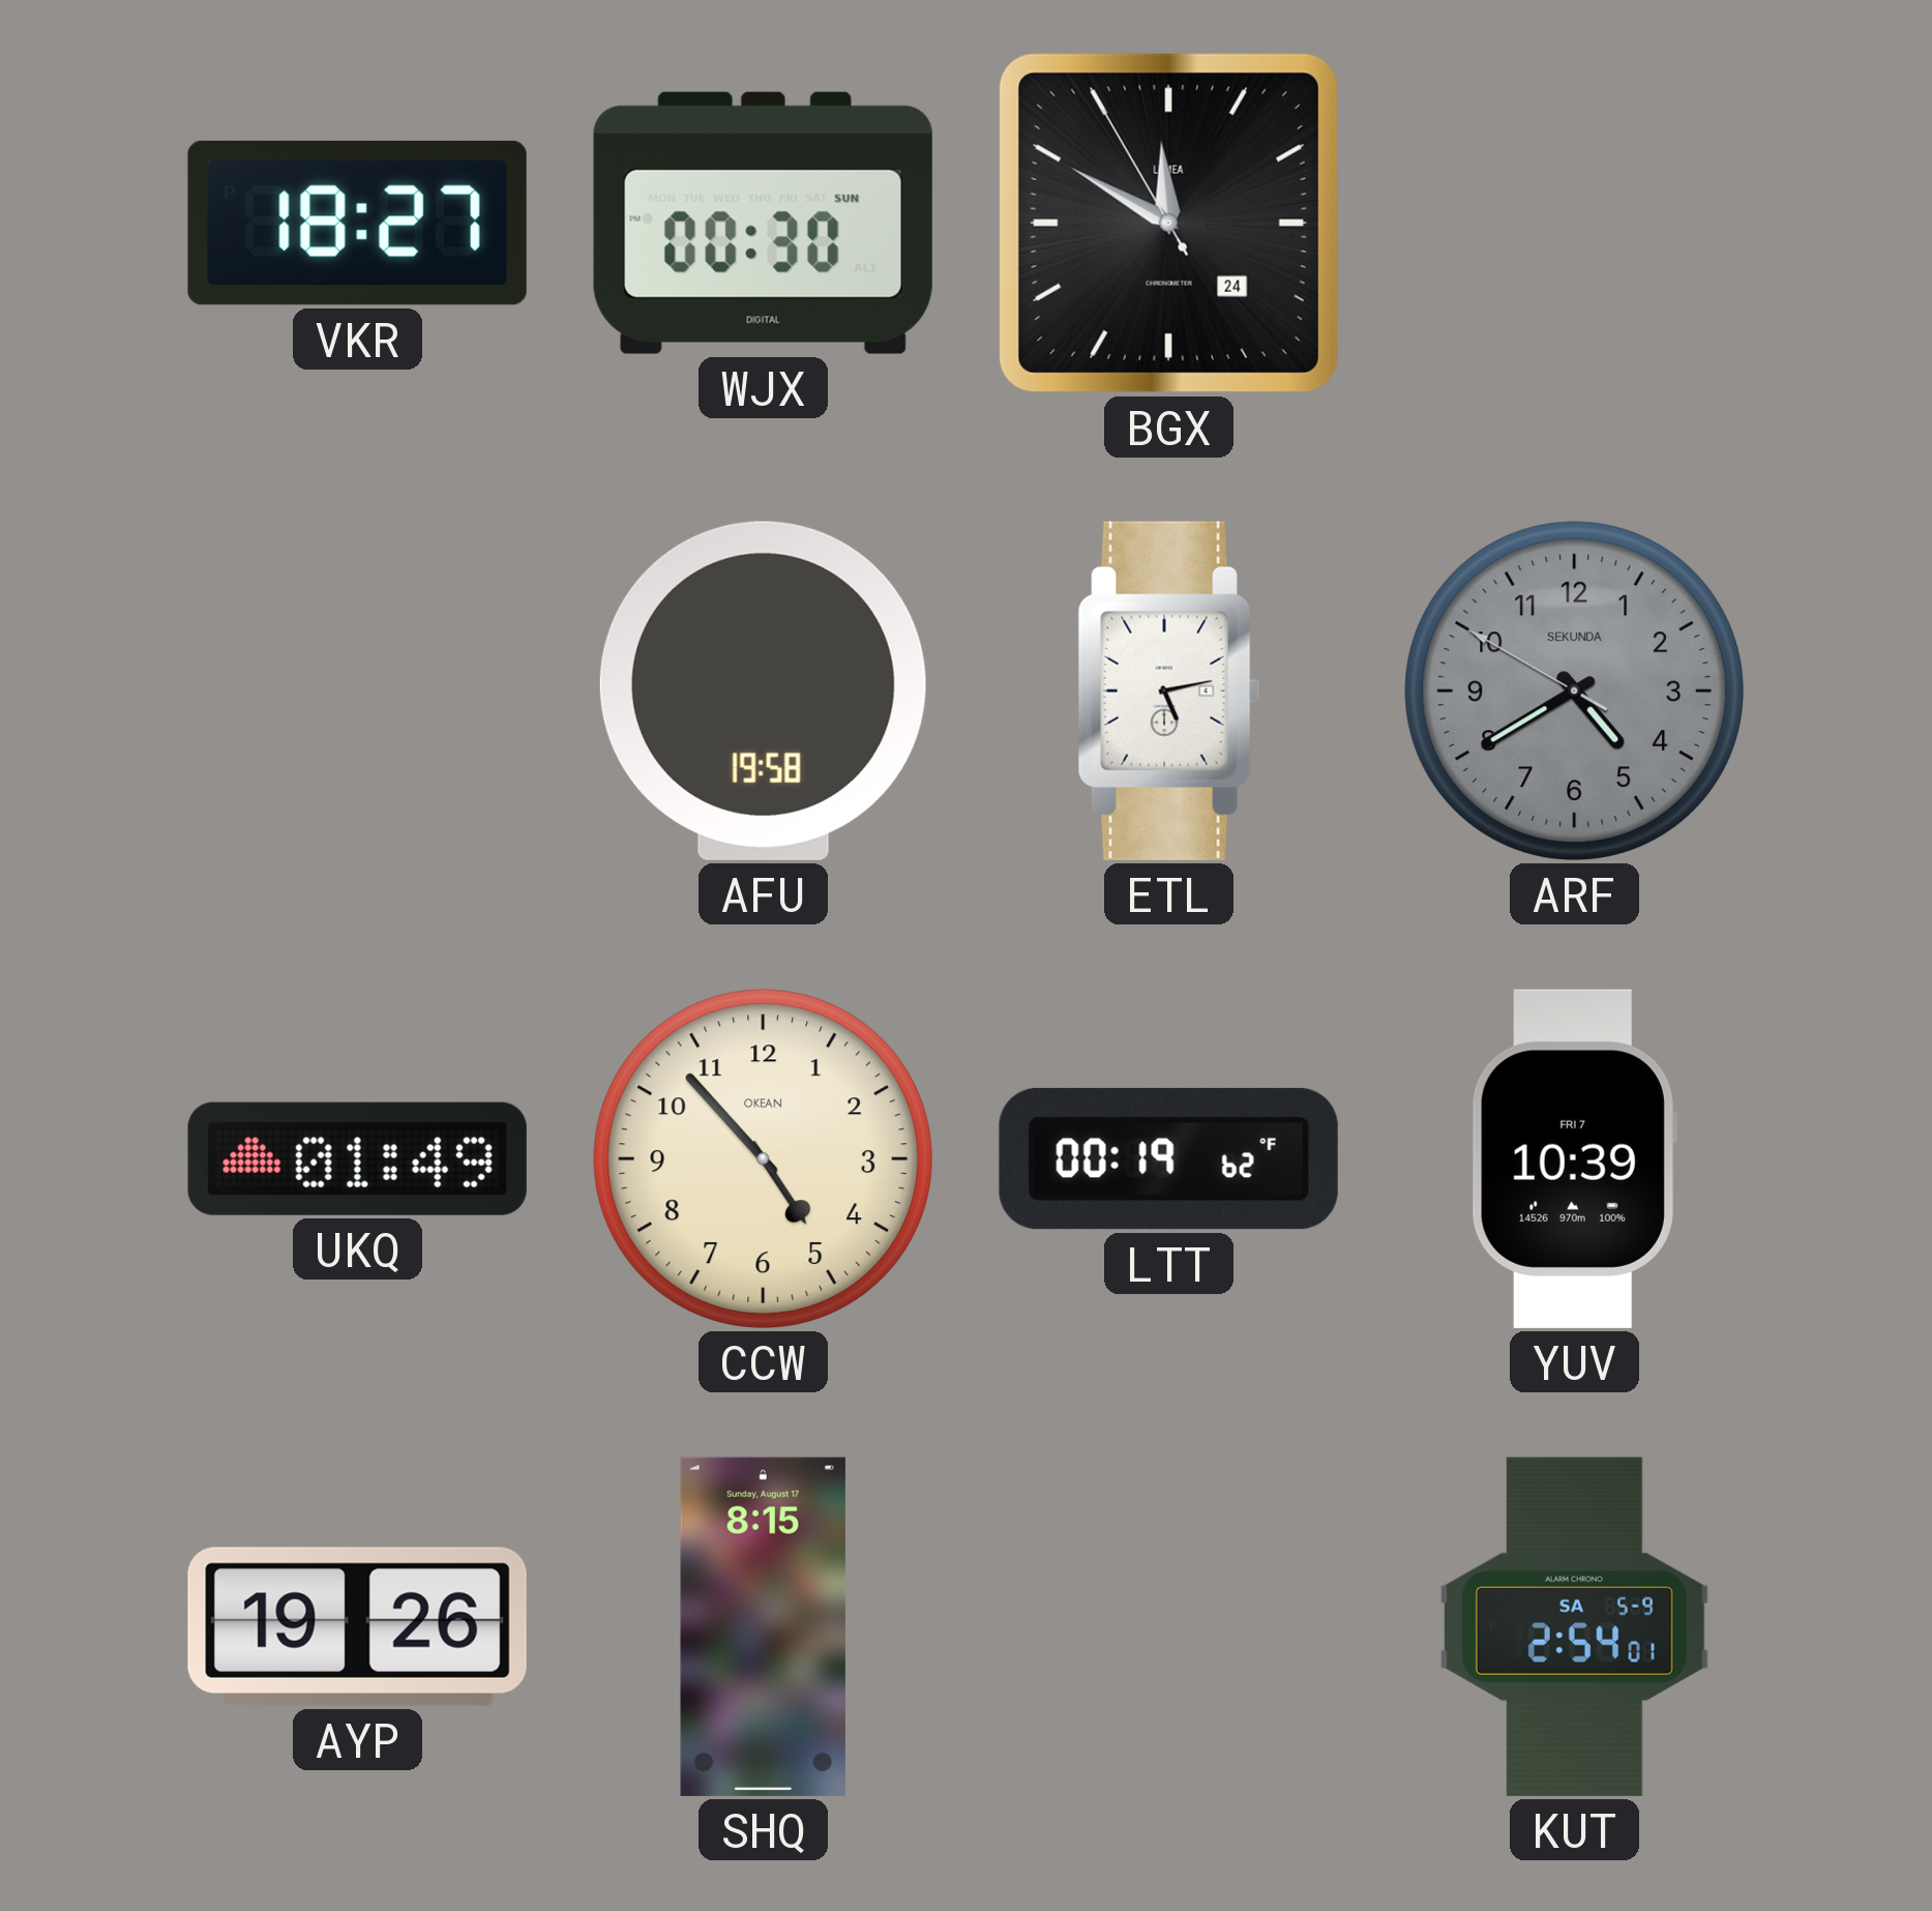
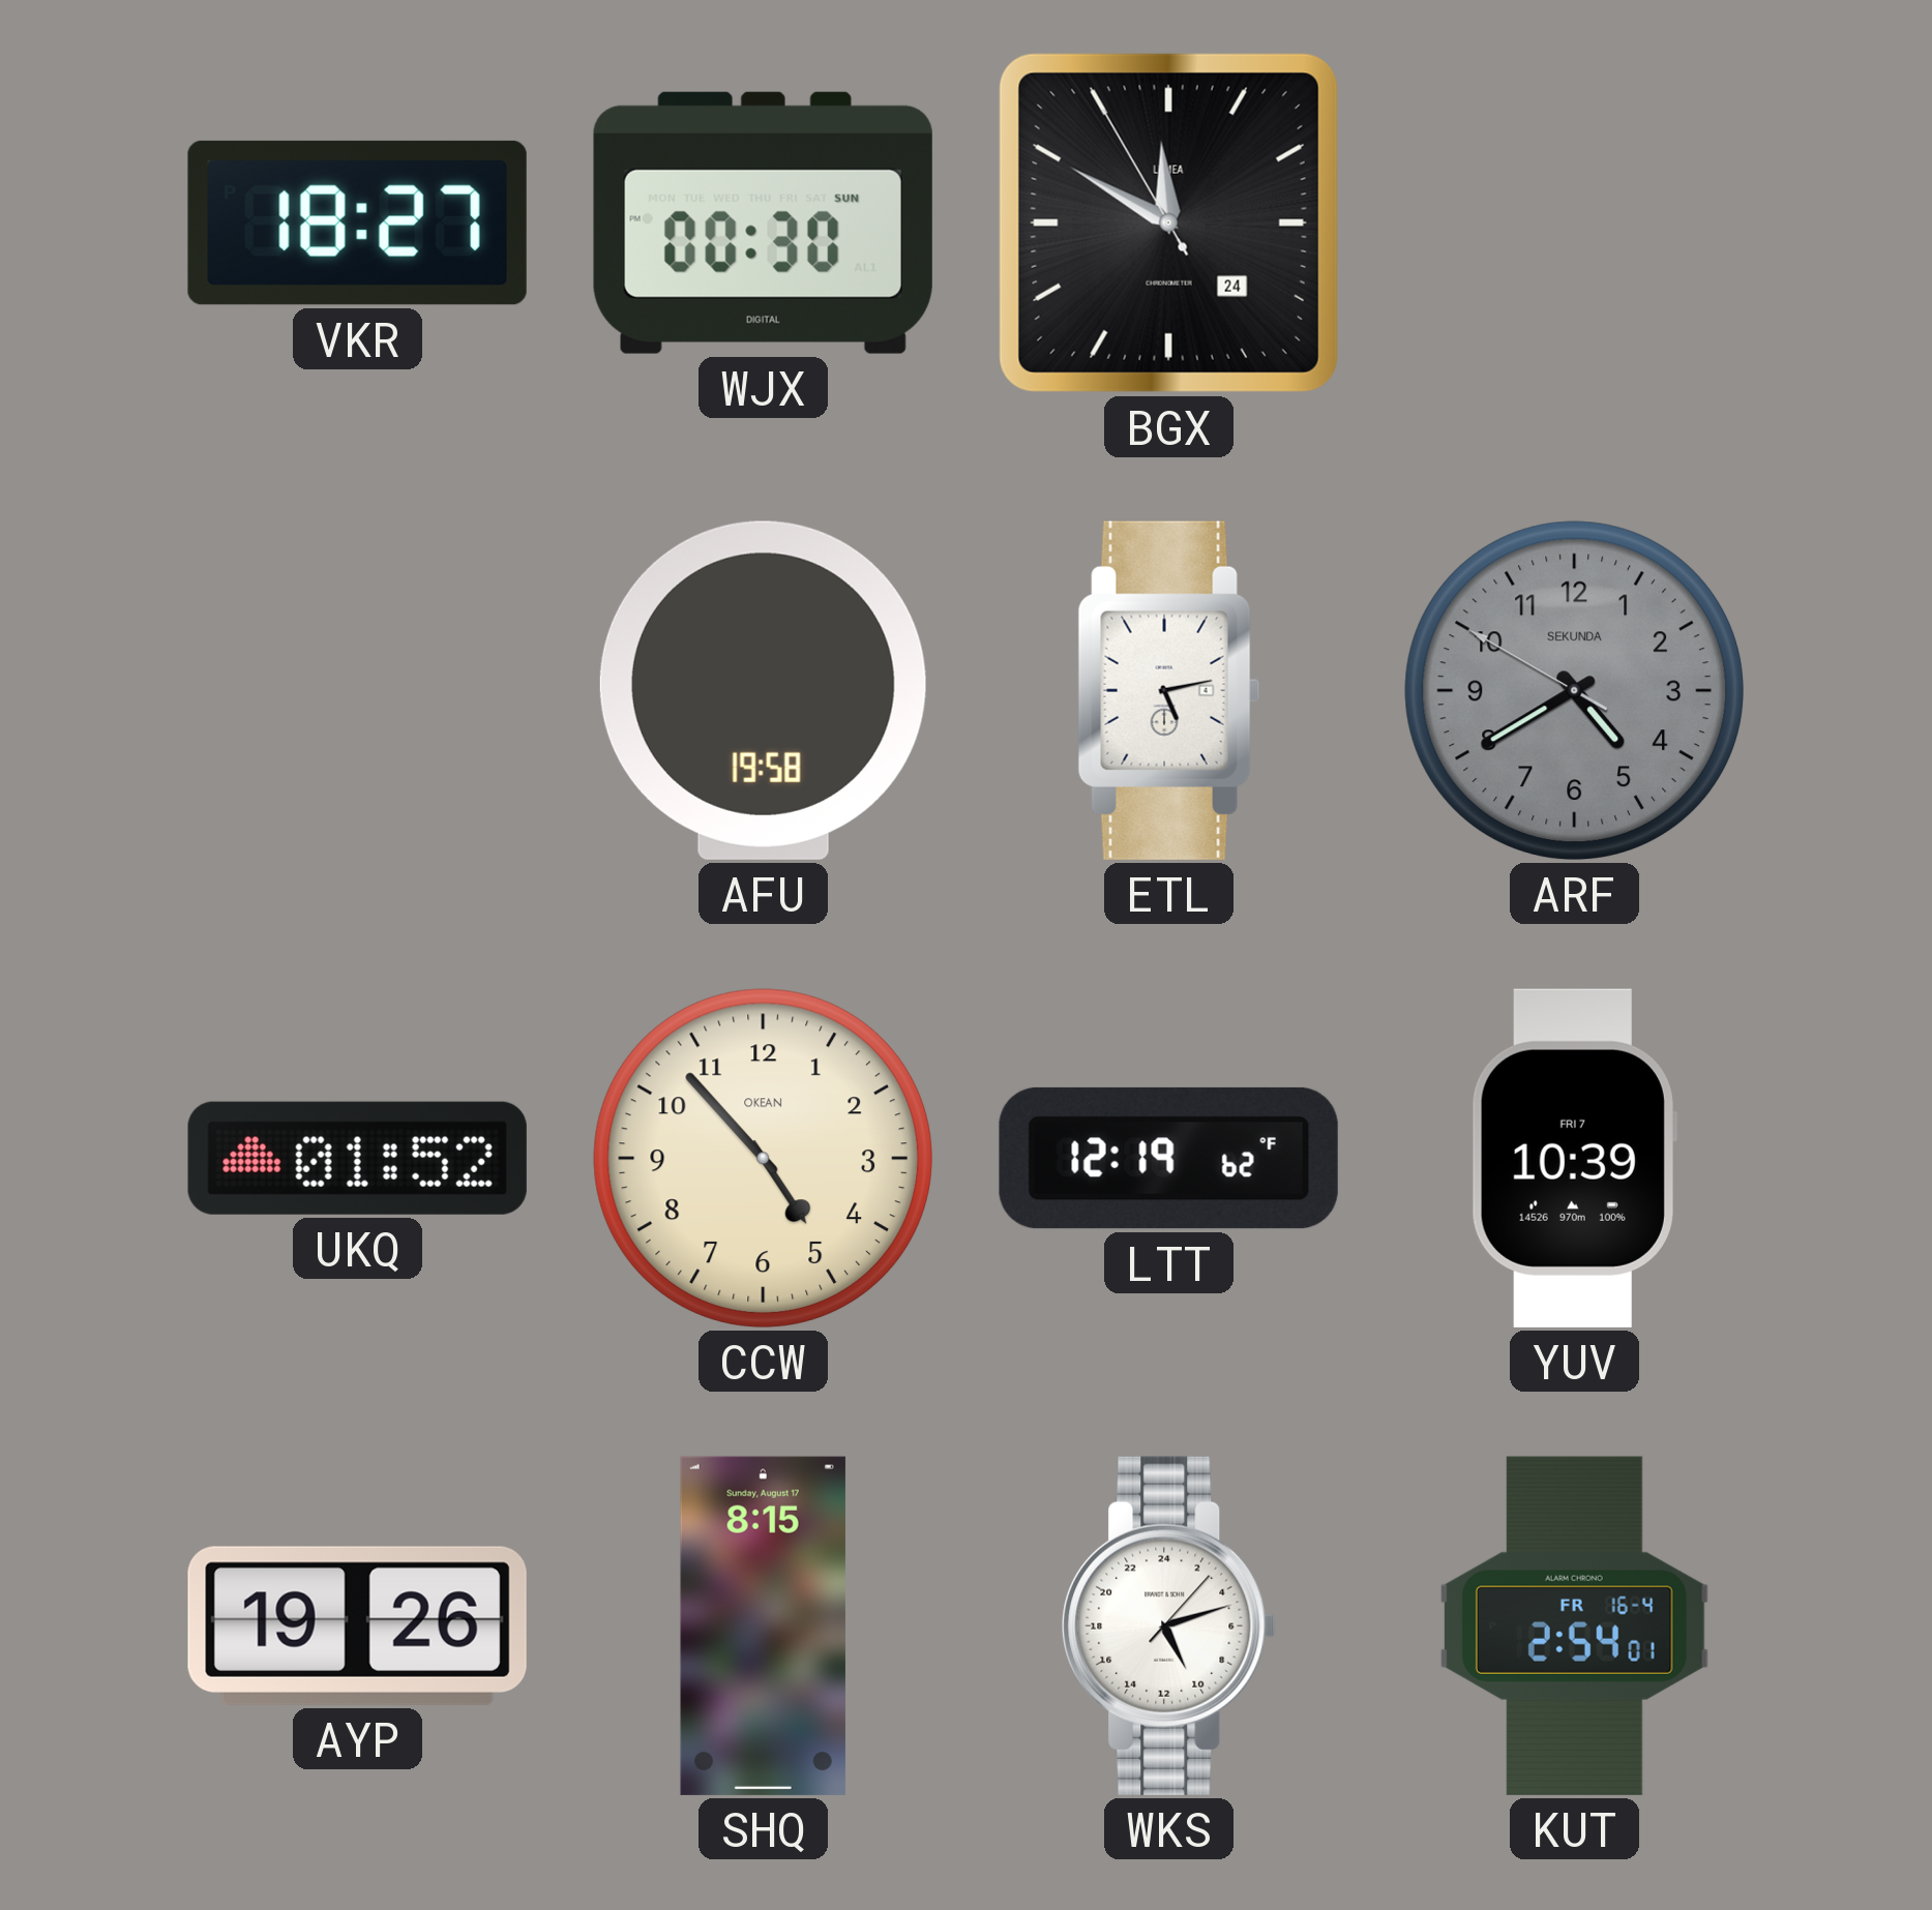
UKQ: 01:49 -> 01:52 (357, 1158)
LTT: 00:19 -> 12:19 (1168, 1158)
WKS: none -> 10:12 (1169, 1625)
KUT date: SA 5-9 -> FR 16-4 (1574, 1625)
